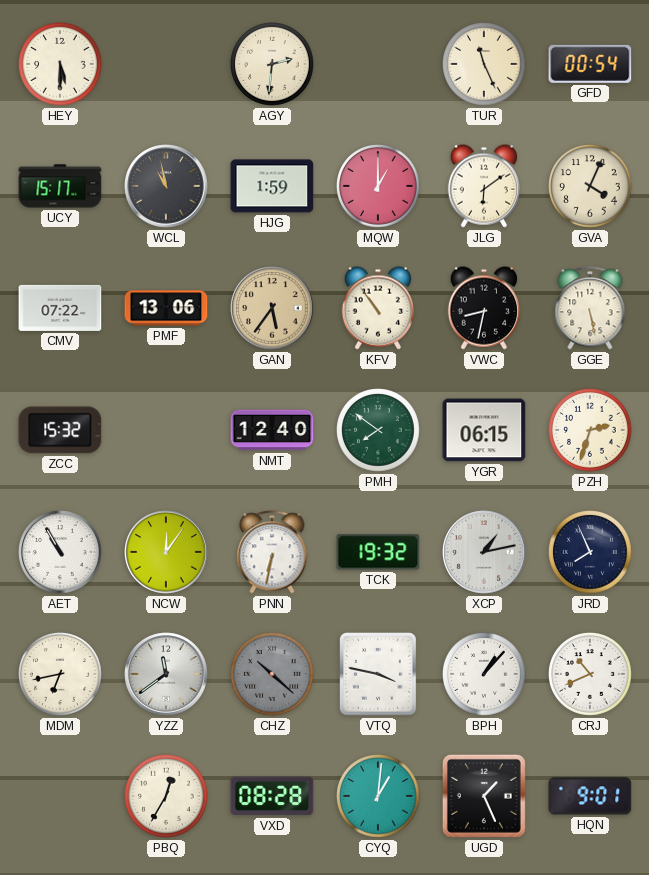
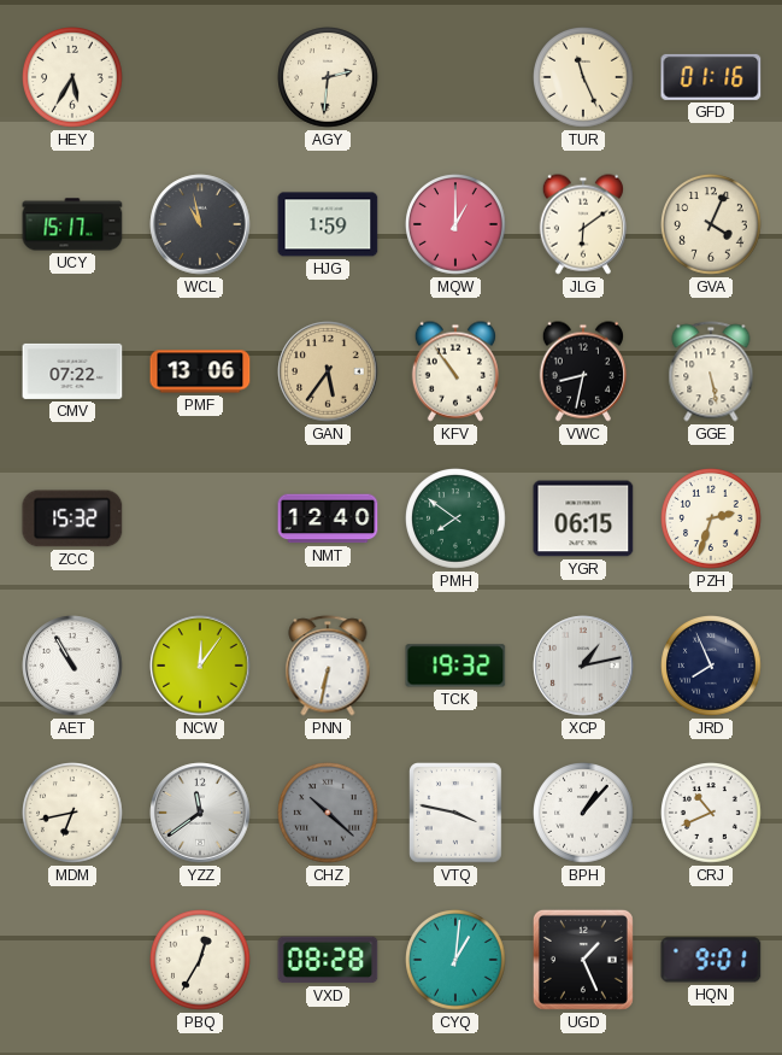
HEY: 5:30 -> 5:35 (74, 78)
GFD: 00:54 -> 01:16 (711, 77)
